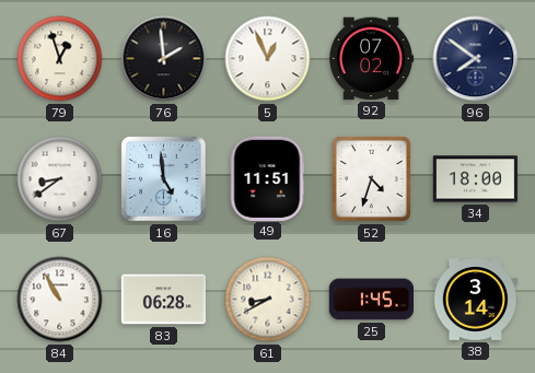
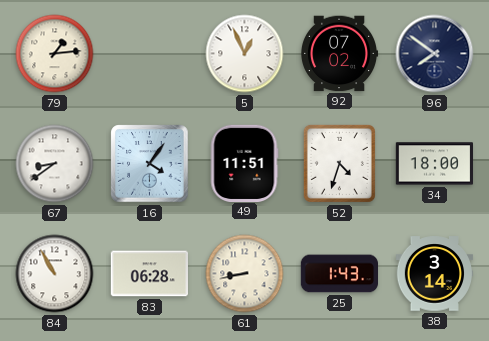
79: 12:57 -> 1:14 (55, 54)
76: 1:59 -> none (164, 59)
16: 4:59 -> 4:06 (150, 164)
61: 8:40 -> 8:43 (245, 274)
25: 1:45 -> 1:43 (339, 274)
